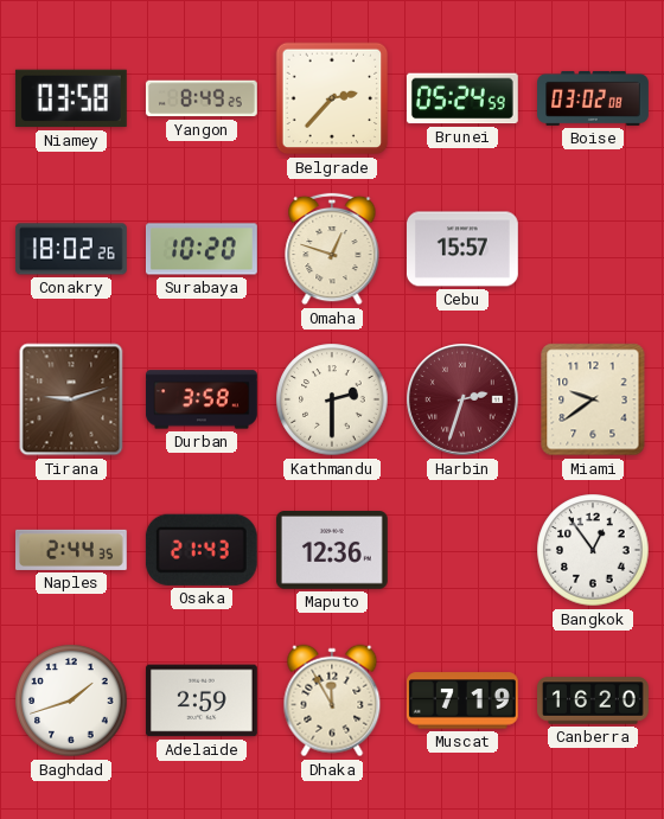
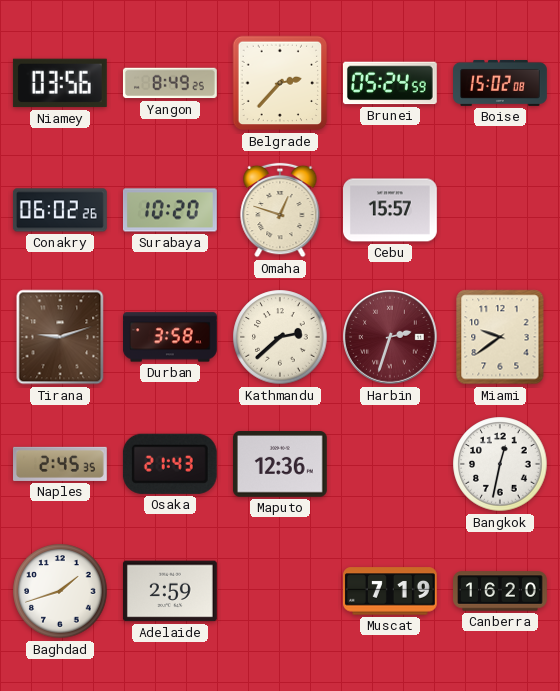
Niamey: 03:58 -> 03:56 (60, 83)
Boise: 03:02 -> 15:02 (501, 83)
Conakry: 18:02 -> 06:02 (60, 210)
Kathmandu: 2:30 -> 2:38 (280, 337)
Naples: 2:44 -> 2:45 (61, 464)
Bangkok: 12:54 -> 12:32 (500, 464)
Dhaka: 11:55 -> none (332, 700)
